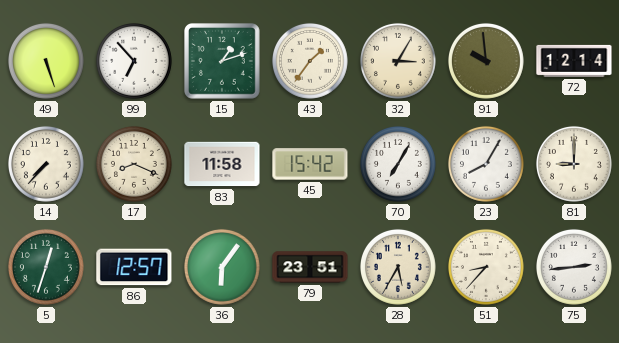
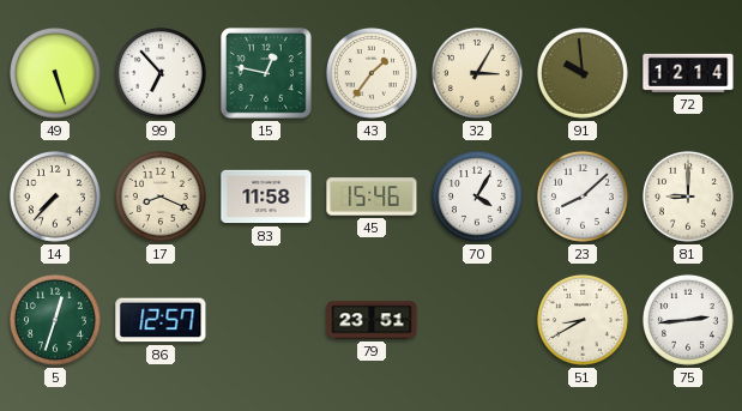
15: 1:12 -> 12:47 (267, 74)
45: 15:42 -> 15:46 (372, 197)
70: 7:05 -> 4:05 (477, 197)
23: 8:05 -> 8:08 (583, 197)
36: 6:06 -> none (222, 267)
28: 5:35 -> none (398, 267)
51: 8:37 -> 8:40 (583, 320)
